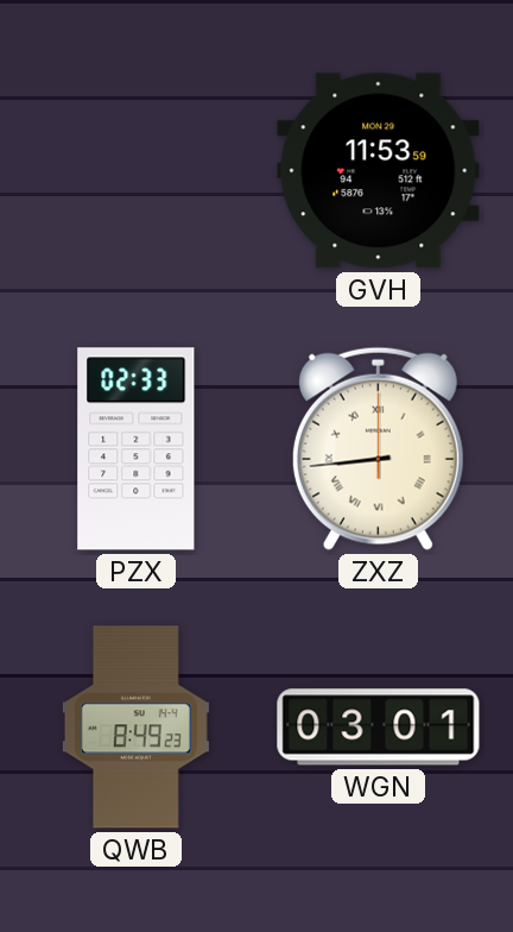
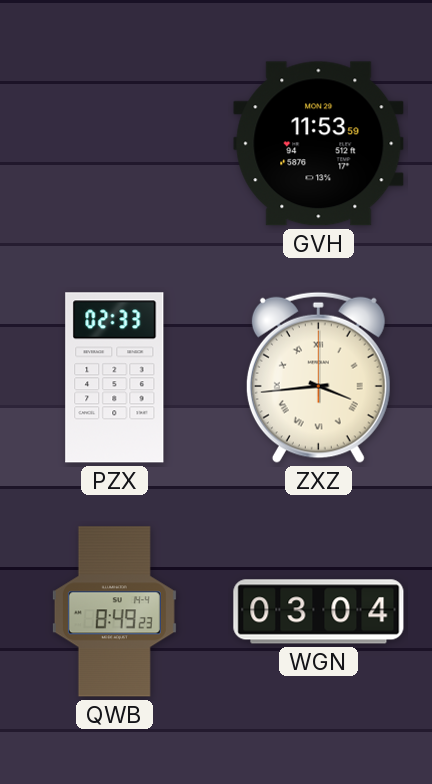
ZXZ: 8:44 -> 3:44 (318, 377)
WGN: 03:01 -> 03:04 (319, 612)
